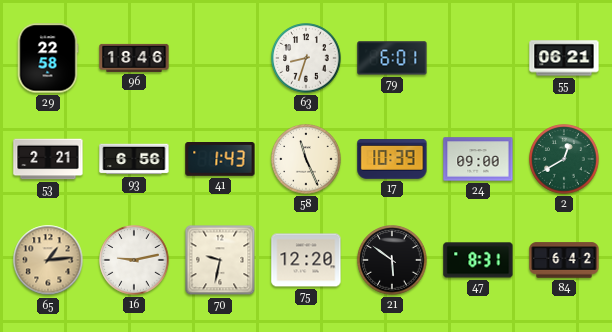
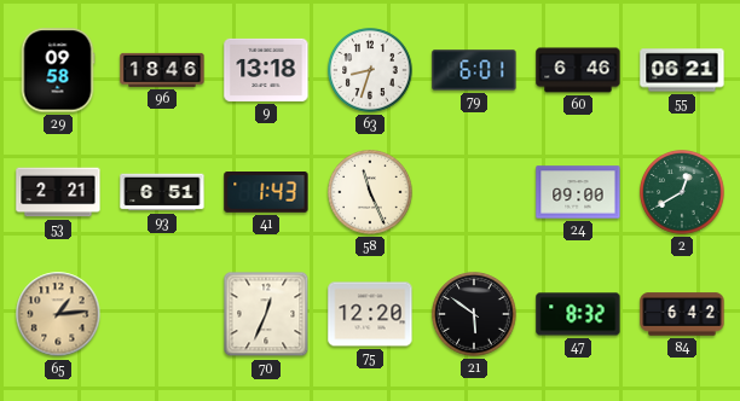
29: 22:58 -> 09:58 (58, 70)
9: none -> 13:18 (266, 70)
60: none -> 6:46 (578, 70)
93: 6:56 -> 6:51 (162, 192)
17: 10:39 -> none (392, 160)
16: 9:13 -> none (134, 260)
70: 9:32 -> 12:34 (266, 314)
47: 8:31 -> 8:32 (578, 314)
